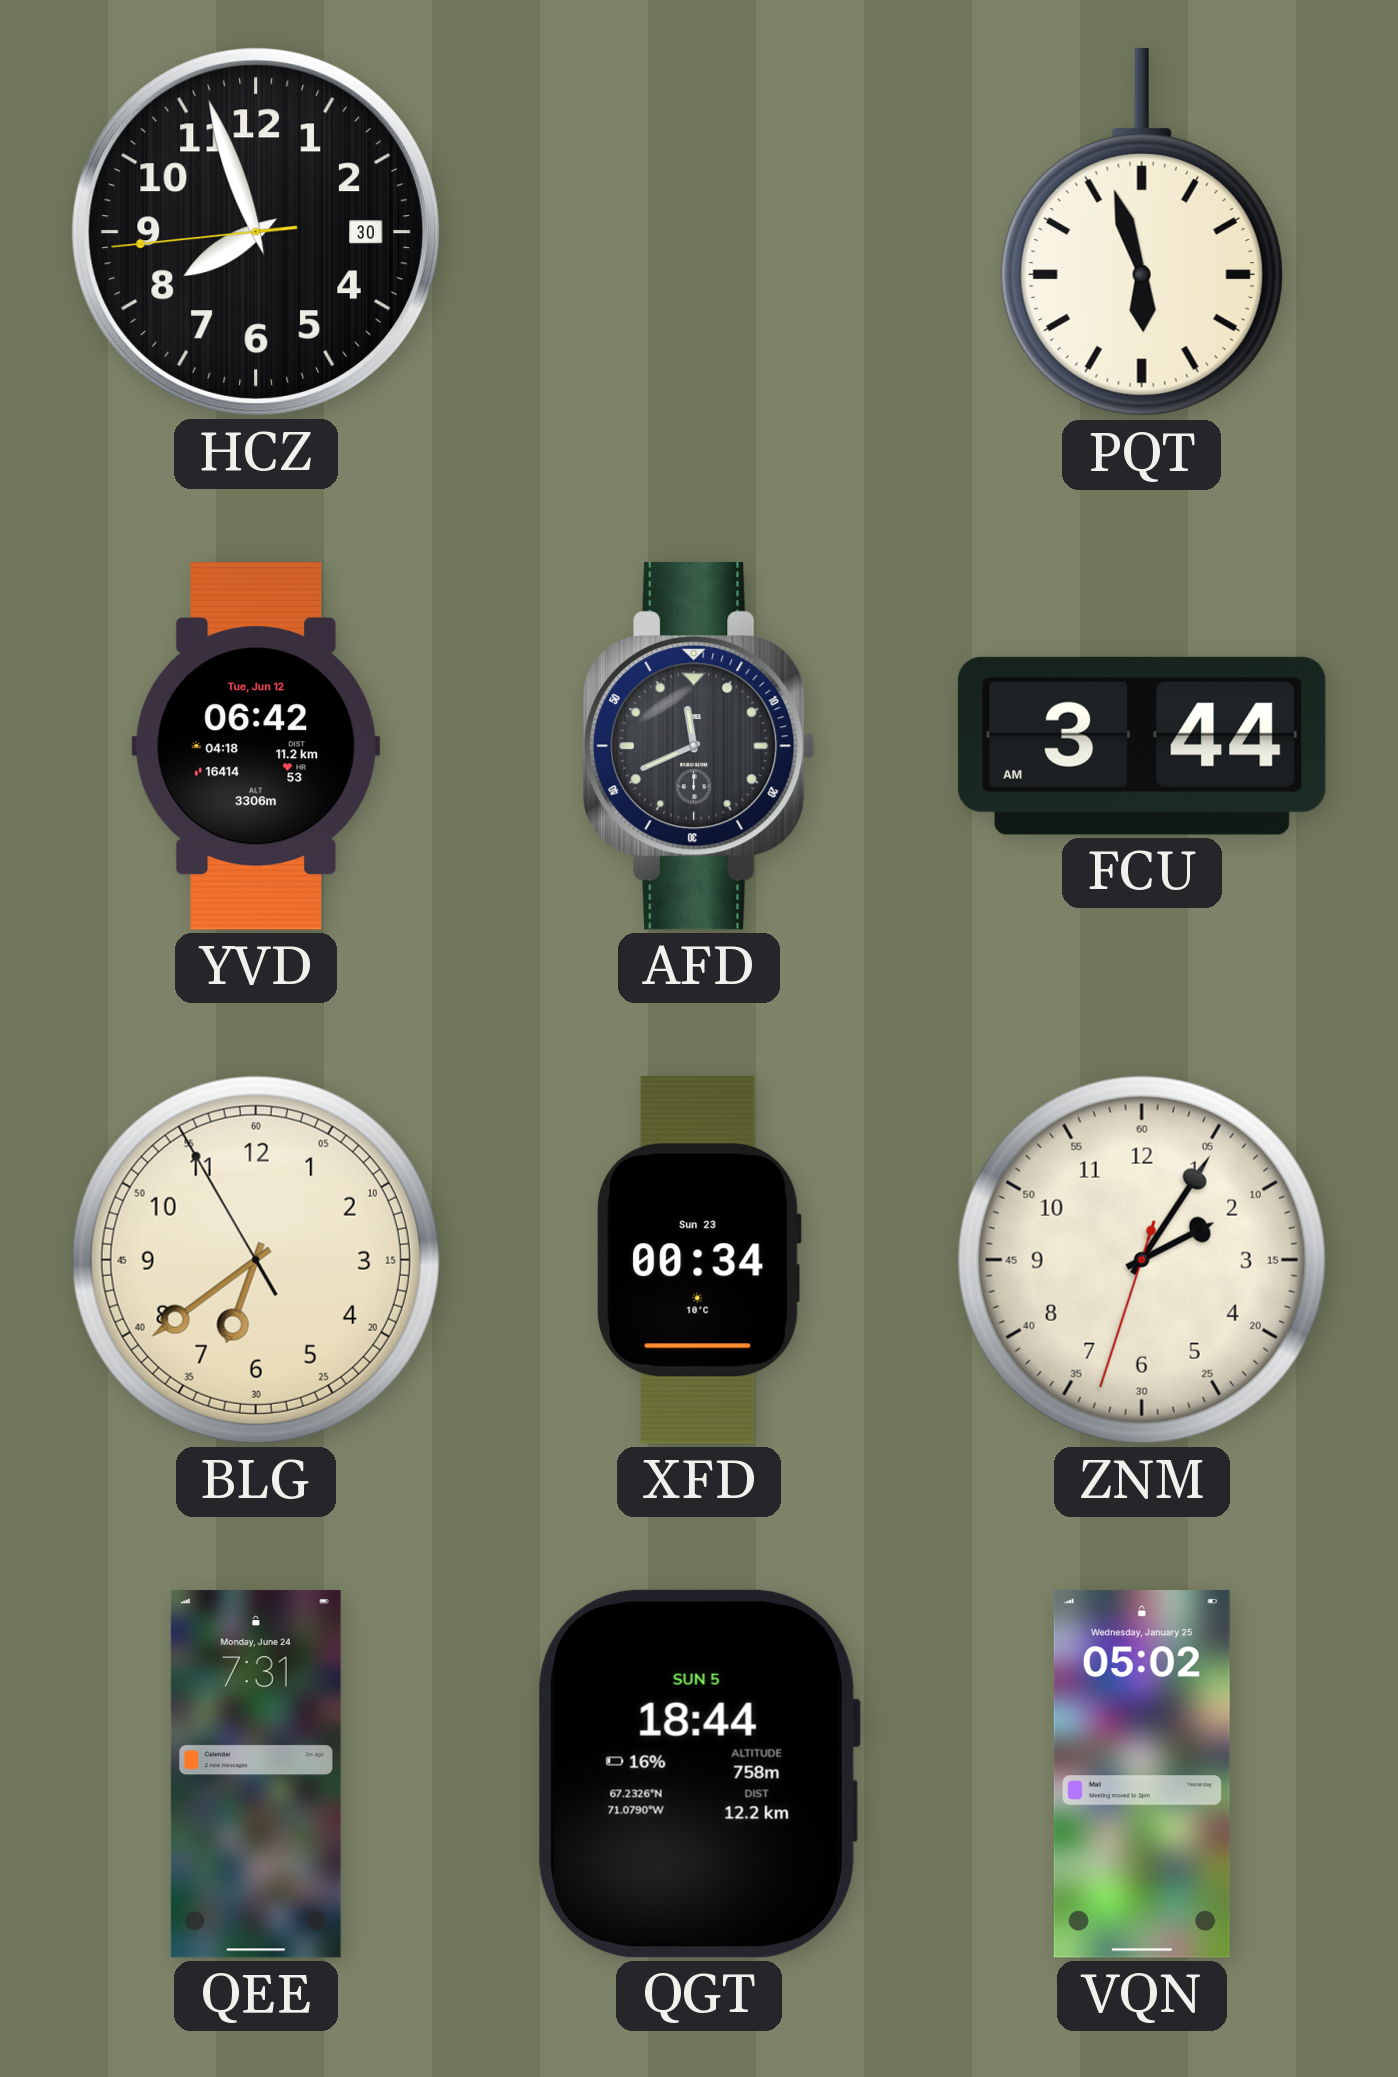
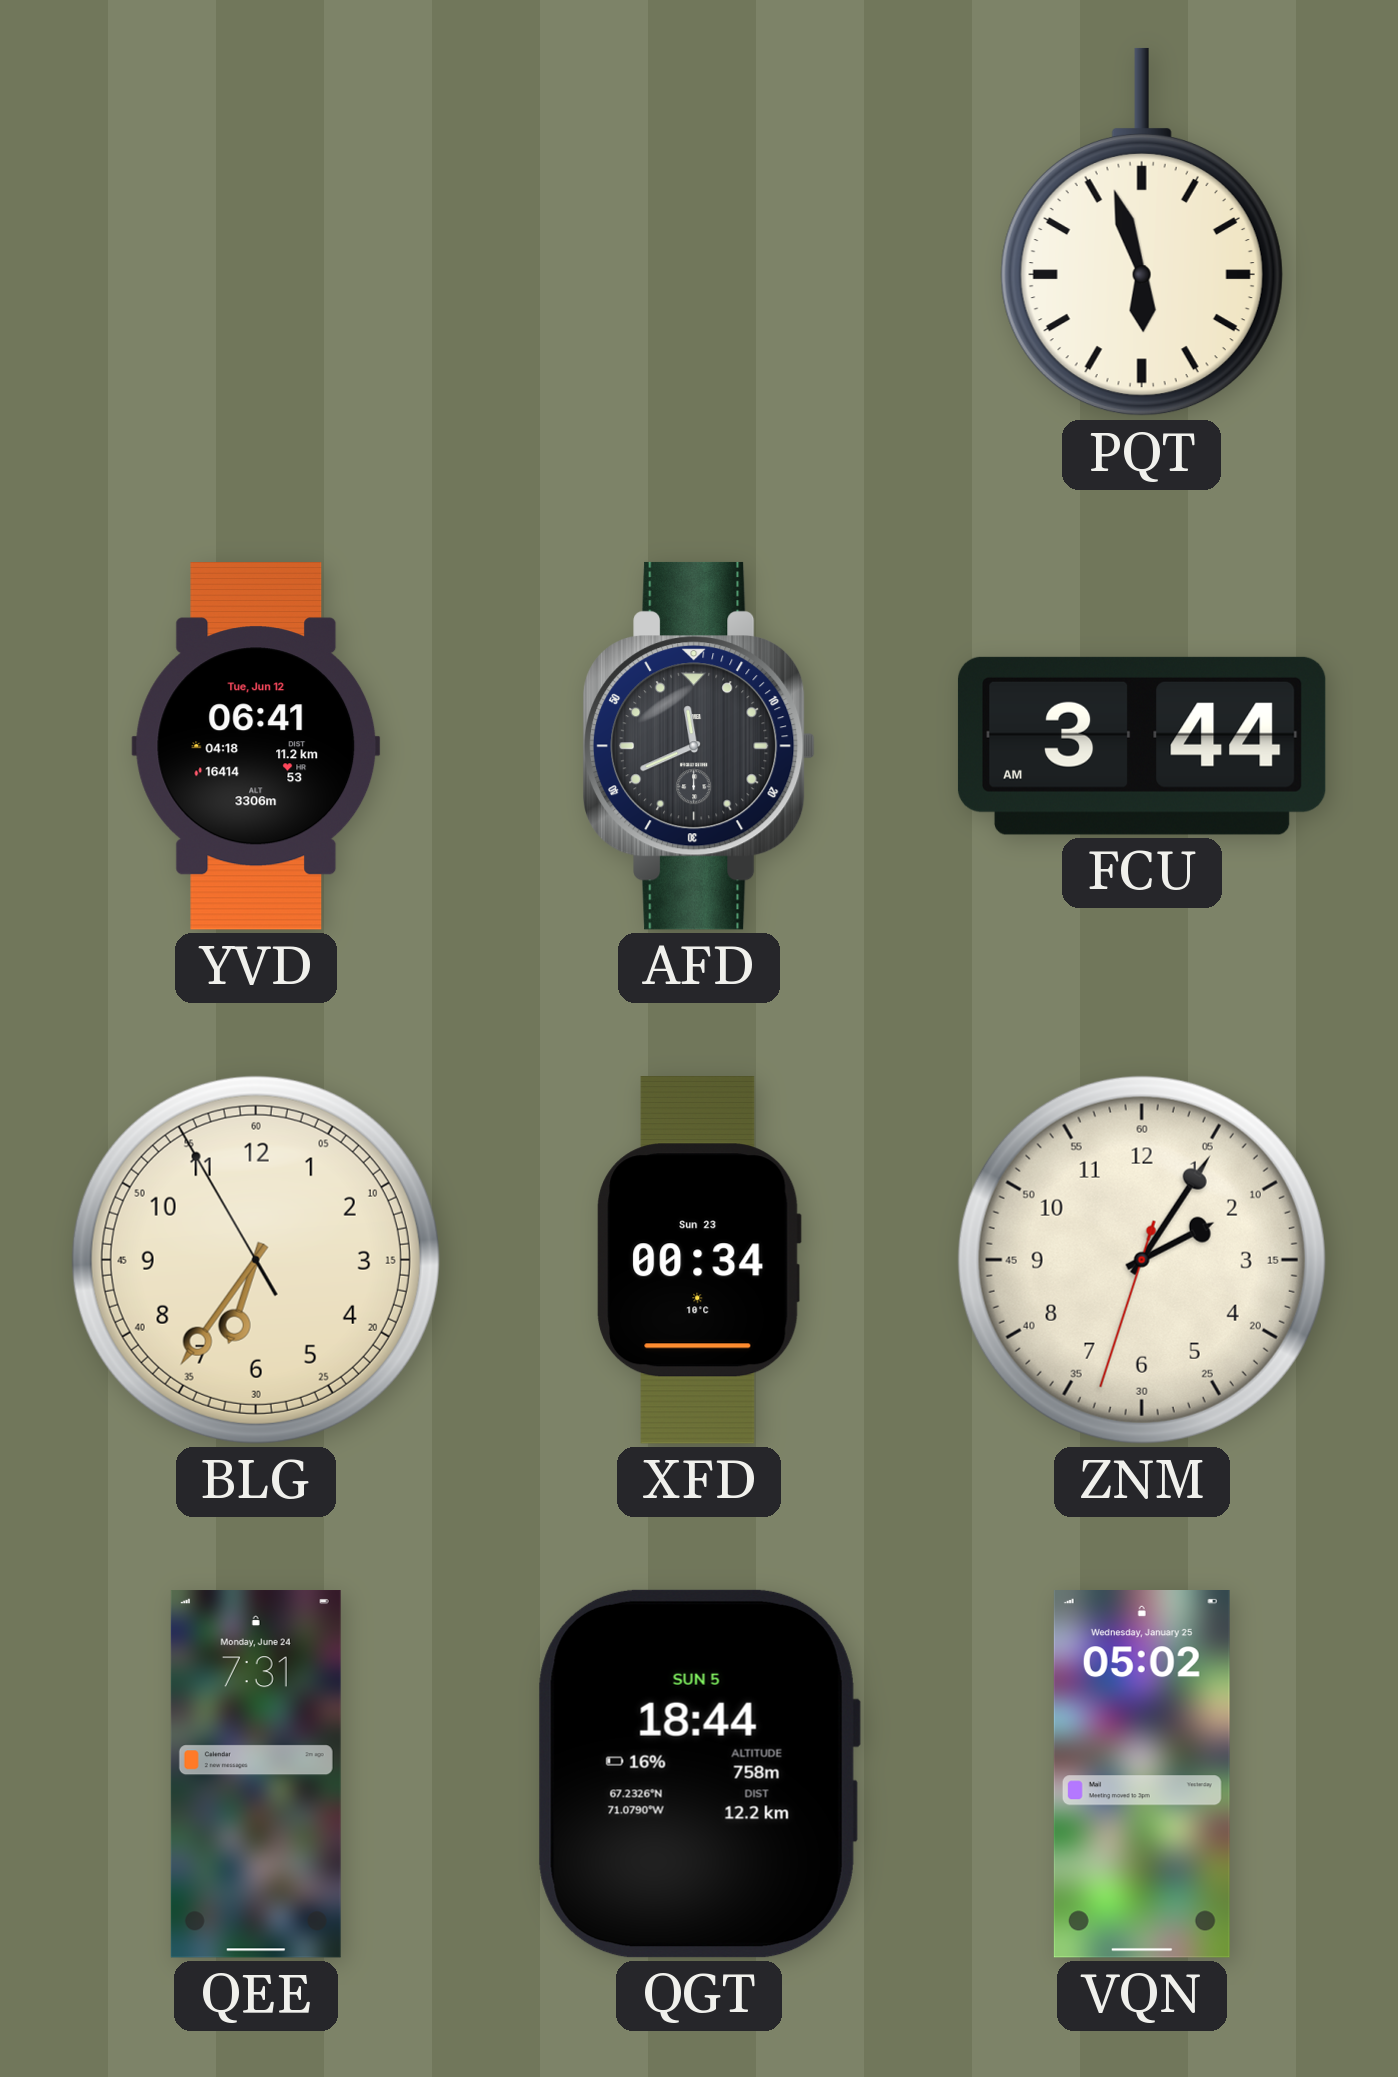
HCZ: 7:56 -> none (256, 232)
YVD: 06:42 -> 06:41 (256, 747)
BLG: 6:38 -> 6:35 (256, 1260)
